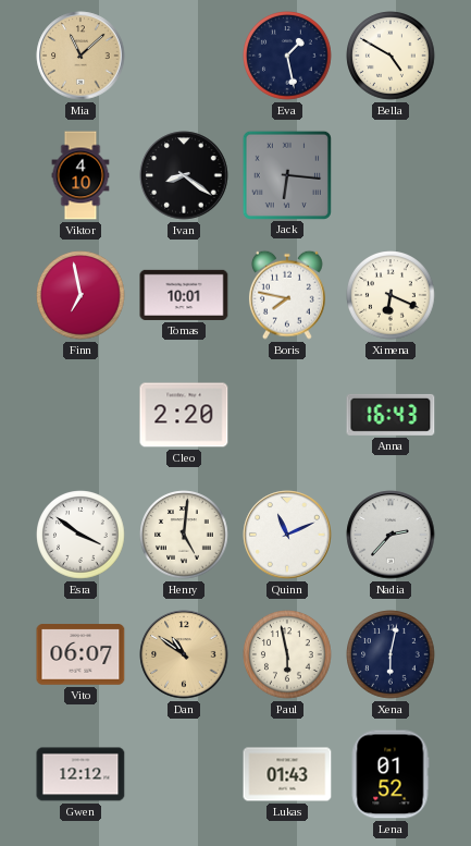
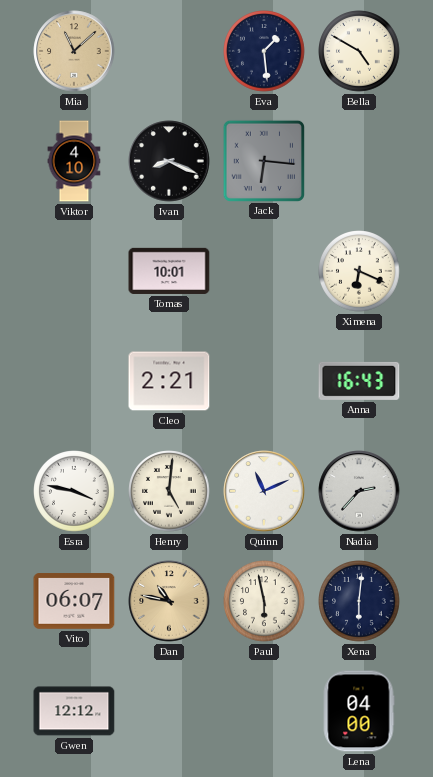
Eva: 1:28 -> 1:29 (264, 51)
Ivan: 8:21 -> 8:19 (169, 161)
Finn: 6:58 -> none (80, 295)
Boris: 7:47 -> none (287, 295)
Cleo: 2:20 -> 2:21 (169, 381)
Esra: 3:51 -> 3:47 (74, 491)
Dan: 10:51 -> 10:47 (169, 601)
Xena: 6:02 -> 6:01 (359, 601)
Lukas: 01:43 -> none (287, 774)
Lena: 01:52 -> 04:00 (359, 711)
